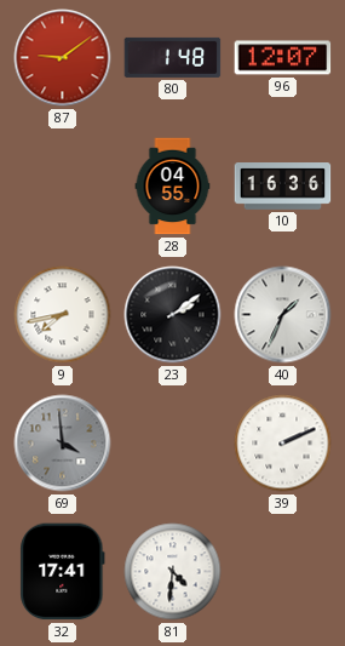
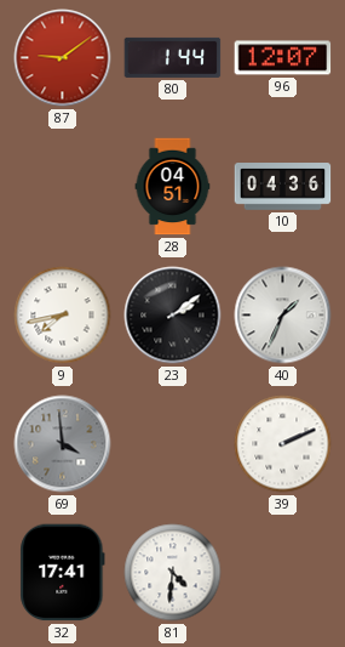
80: 1:48 -> 1:44 (173, 57)
28: 04:55 -> 04:51 (173, 187)
10: 16:36 -> 04:36 (283, 187)
